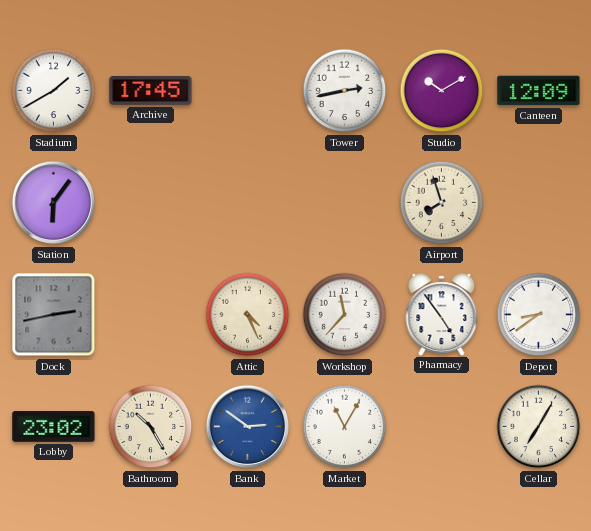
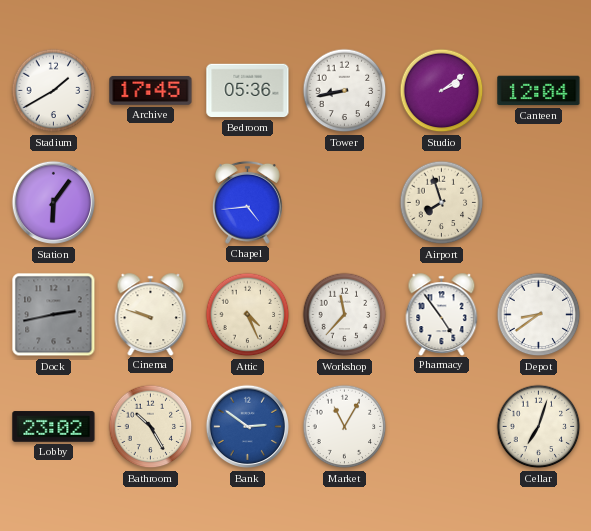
Bedroom: none -> 05:36 (248, 91)
Tower: 2:43 -> 8:43 (345, 91)
Studio: 10:10 -> 2:09 (442, 91)
Canteen: 12:09 -> 12:04 (539, 91)
Chapel: none -> 4:44 (247, 202)
Cinema: none -> 9:48 (151, 314)
Cellar: 7:05 -> 7:03 (539, 427)
